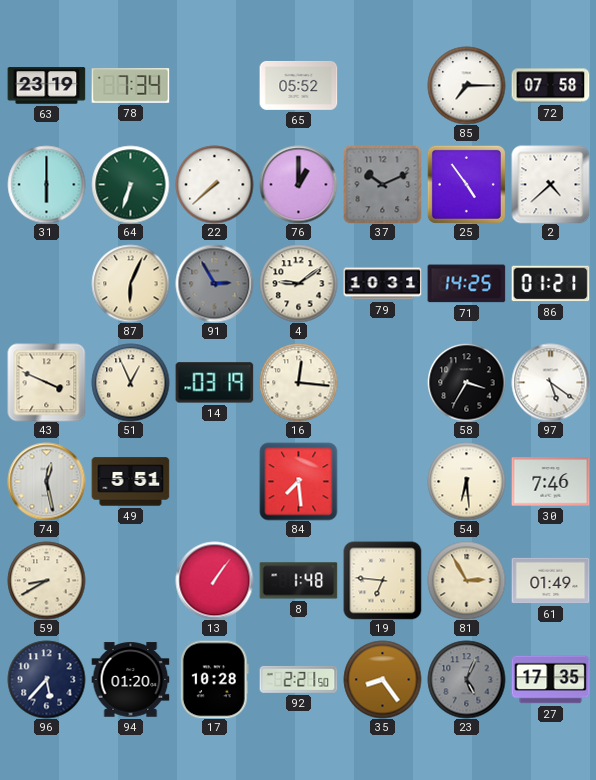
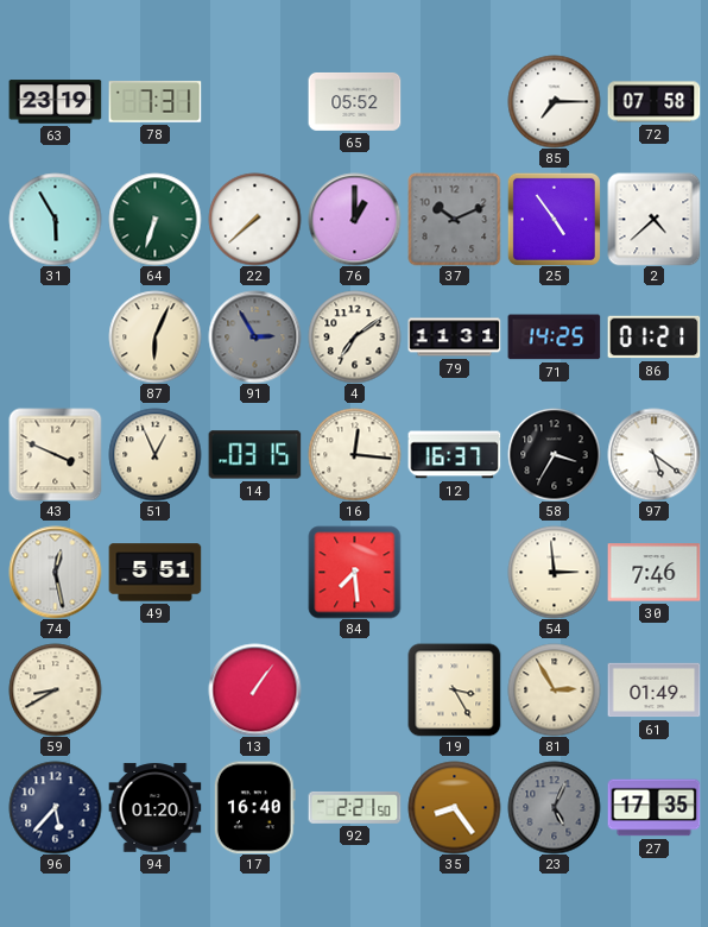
78: 7:34 -> 7:31 (154, 102)
31: 6:00 -> 5:55 (55, 219)
4: 9:09 -> 7:09 (354, 336)
79: 10:31 -> 11:31 (454, 338)
14: 03:19 -> 03:15 (254, 455)
12: none -> 16:37 (454, 455)
54: 6:29 -> 2:59 (554, 572)
8: 1:48 -> none (298, 581)
19: 6:46 -> 3:25 (454, 689)
17: 10:28 -> 16:40 (254, 807)
